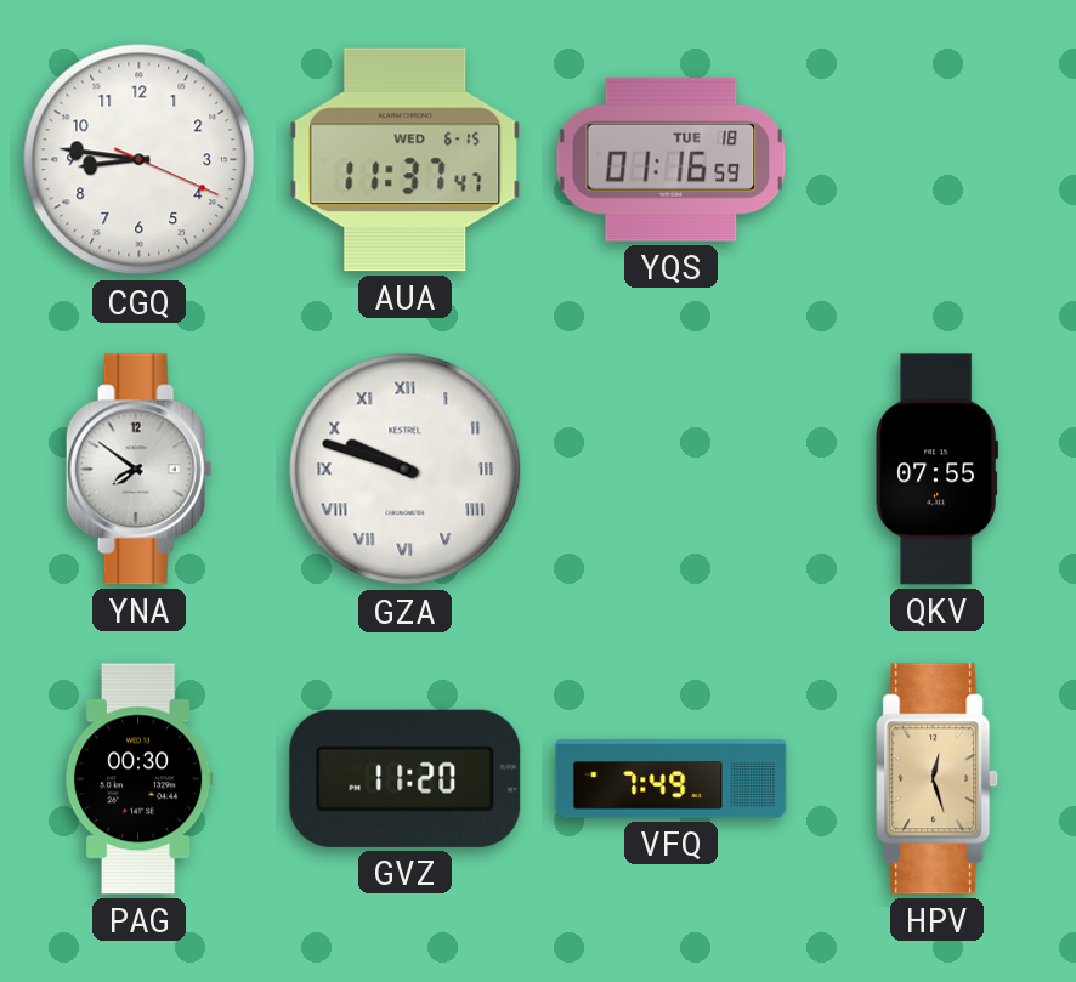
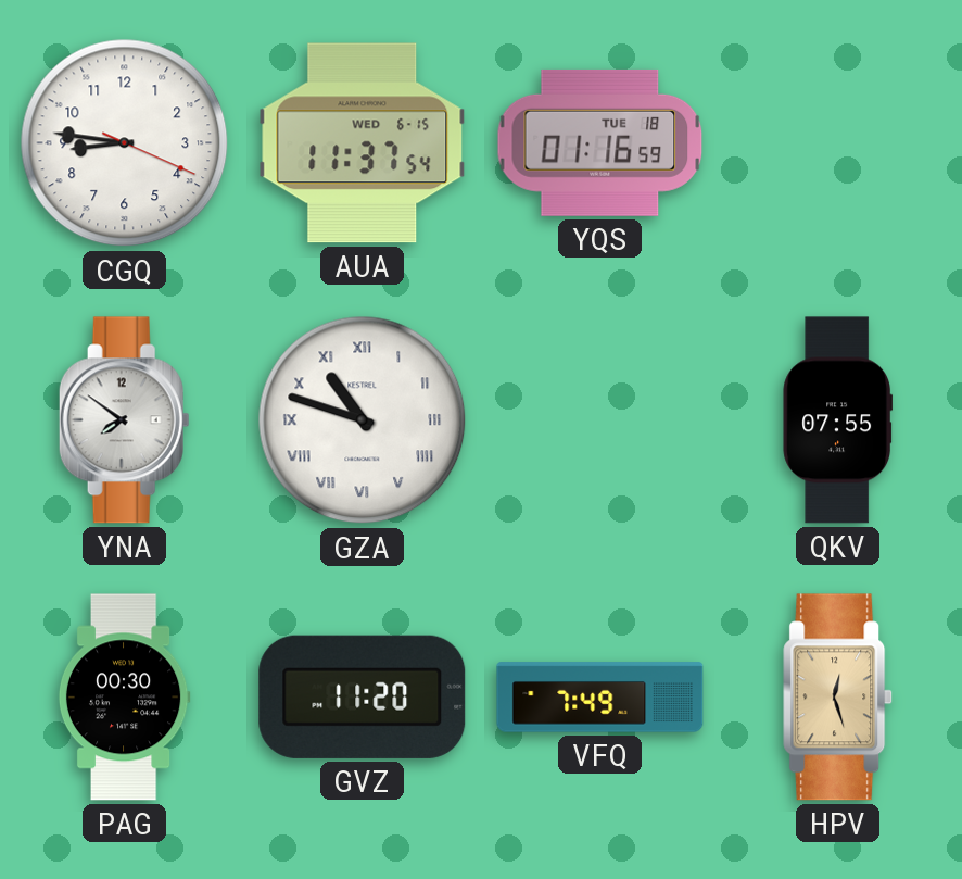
AUA: 11:37:47 -> 11:37:54 (363, 143)
GZA: 9:48 -> 10:48 (363, 420)
